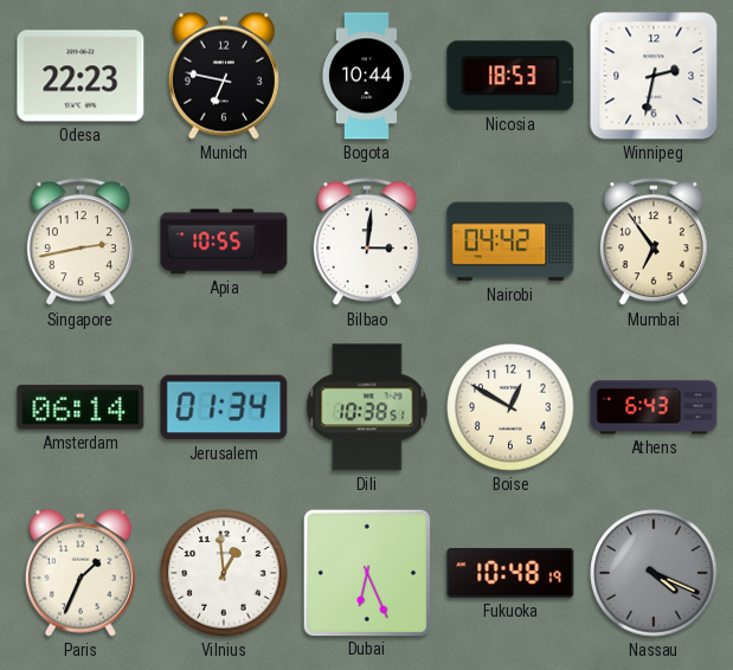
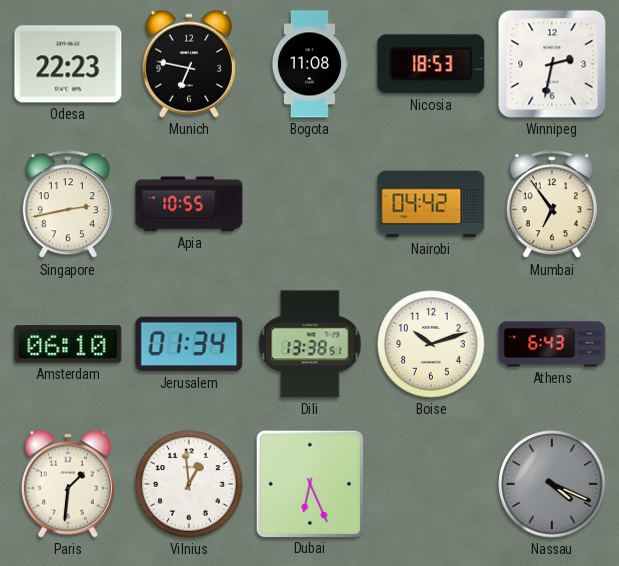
Bogota: 10:44 -> 11:08 (309, 64)
Bilbao: 3:01 -> none (367, 243)
Amsterdam: 06:14 -> 06:10 (68, 344)
Dili: 10:38 -> 13:38 (310, 344)
Boise: 12:50 -> 10:12 (431, 344)
Paris: 1:34 -> 1:31 (68, 484)
Fukuoka: 10:48 -> none (510, 573)
